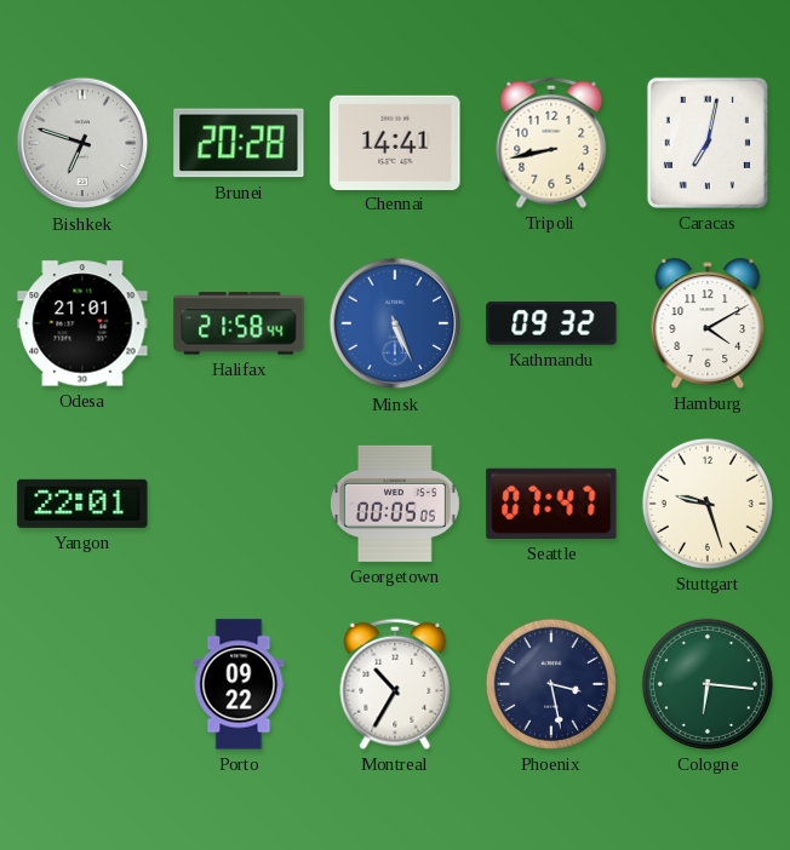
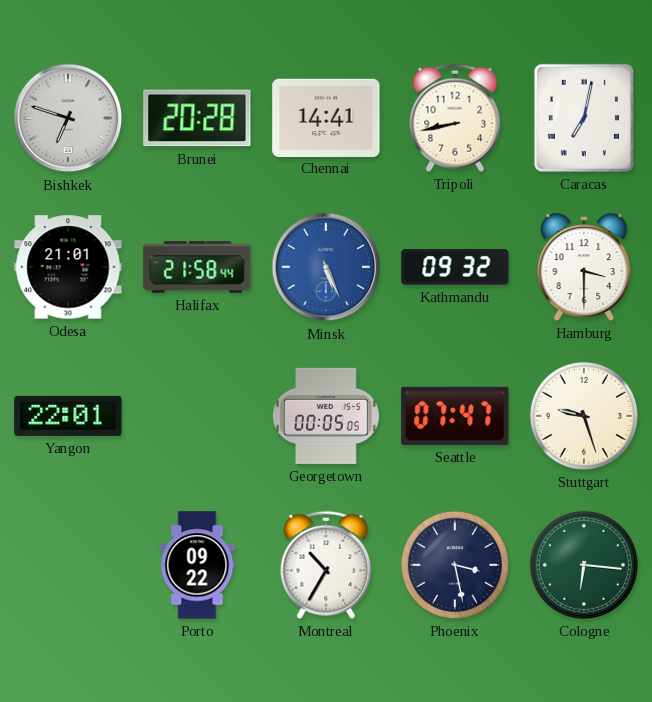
Hamburg: 4:10 -> 3:30 (584, 267)
